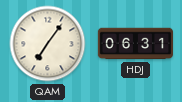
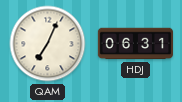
QAM: 7:06 -> 7:04 (48, 44)
